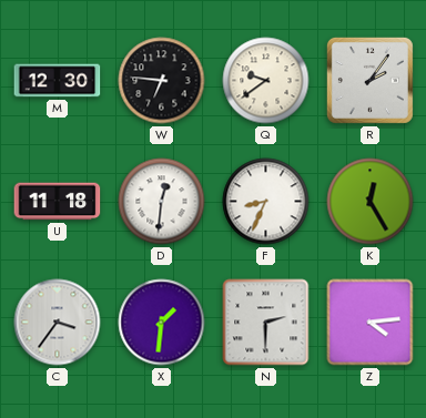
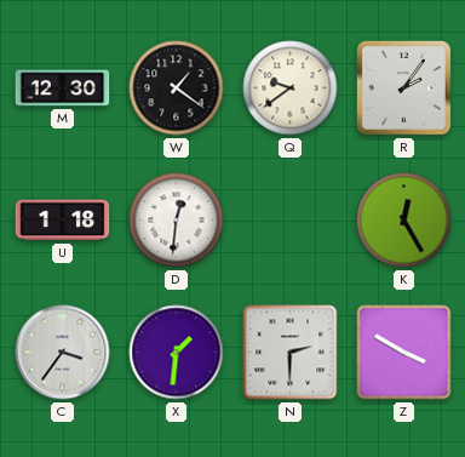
W: 6:46 -> 1:21 (177, 88)
U: 11:18 -> 1:18 (63, 221)
F: 8:34 -> none (266, 202)
Z: 4:14 -> 3:50 (404, 353)
